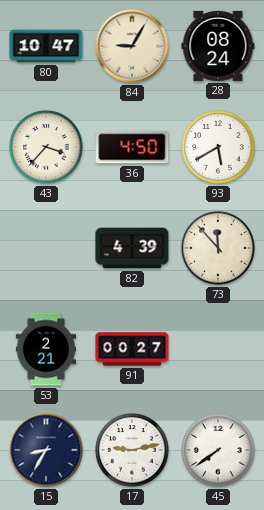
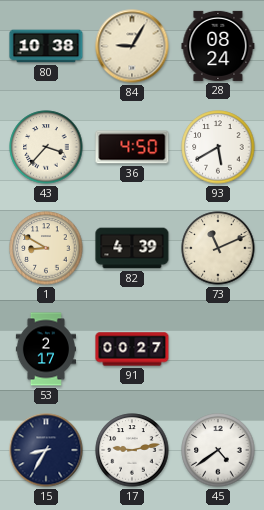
80: 10:47 -> 10:38 (46, 46)
1: none -> 8:50 (46, 248)
73: 11:53 -> 11:11 (218, 248)
53: 2:21 -> 2:17 (45, 349)
45: 7:39 -> 4:39 (218, 450)
